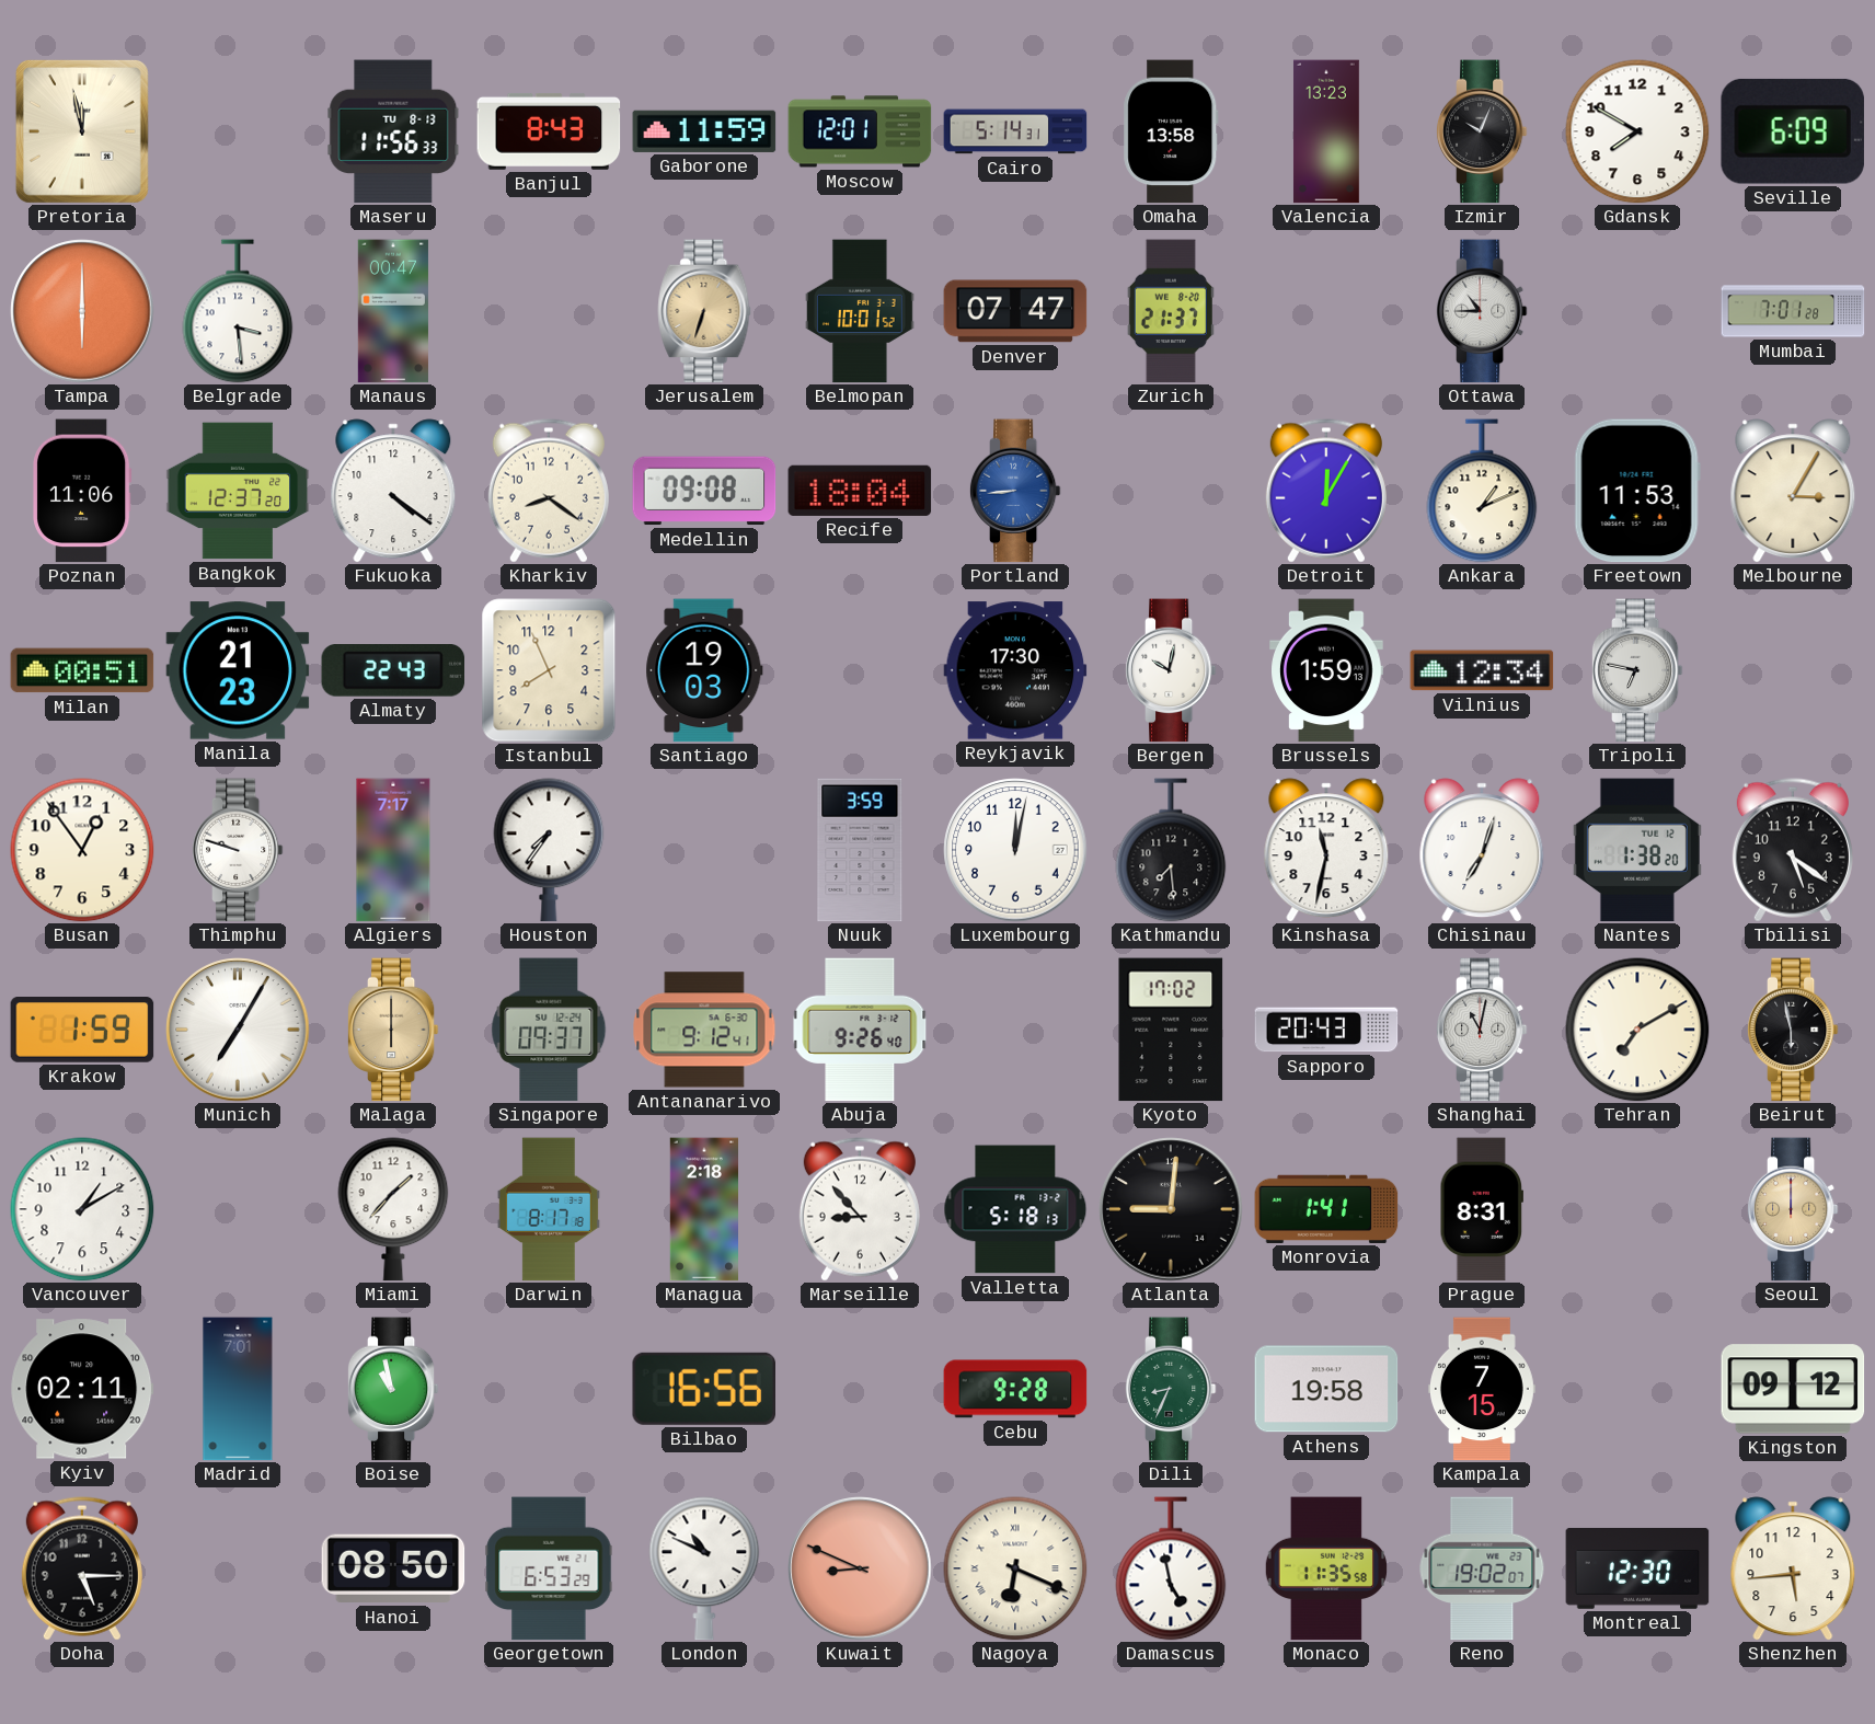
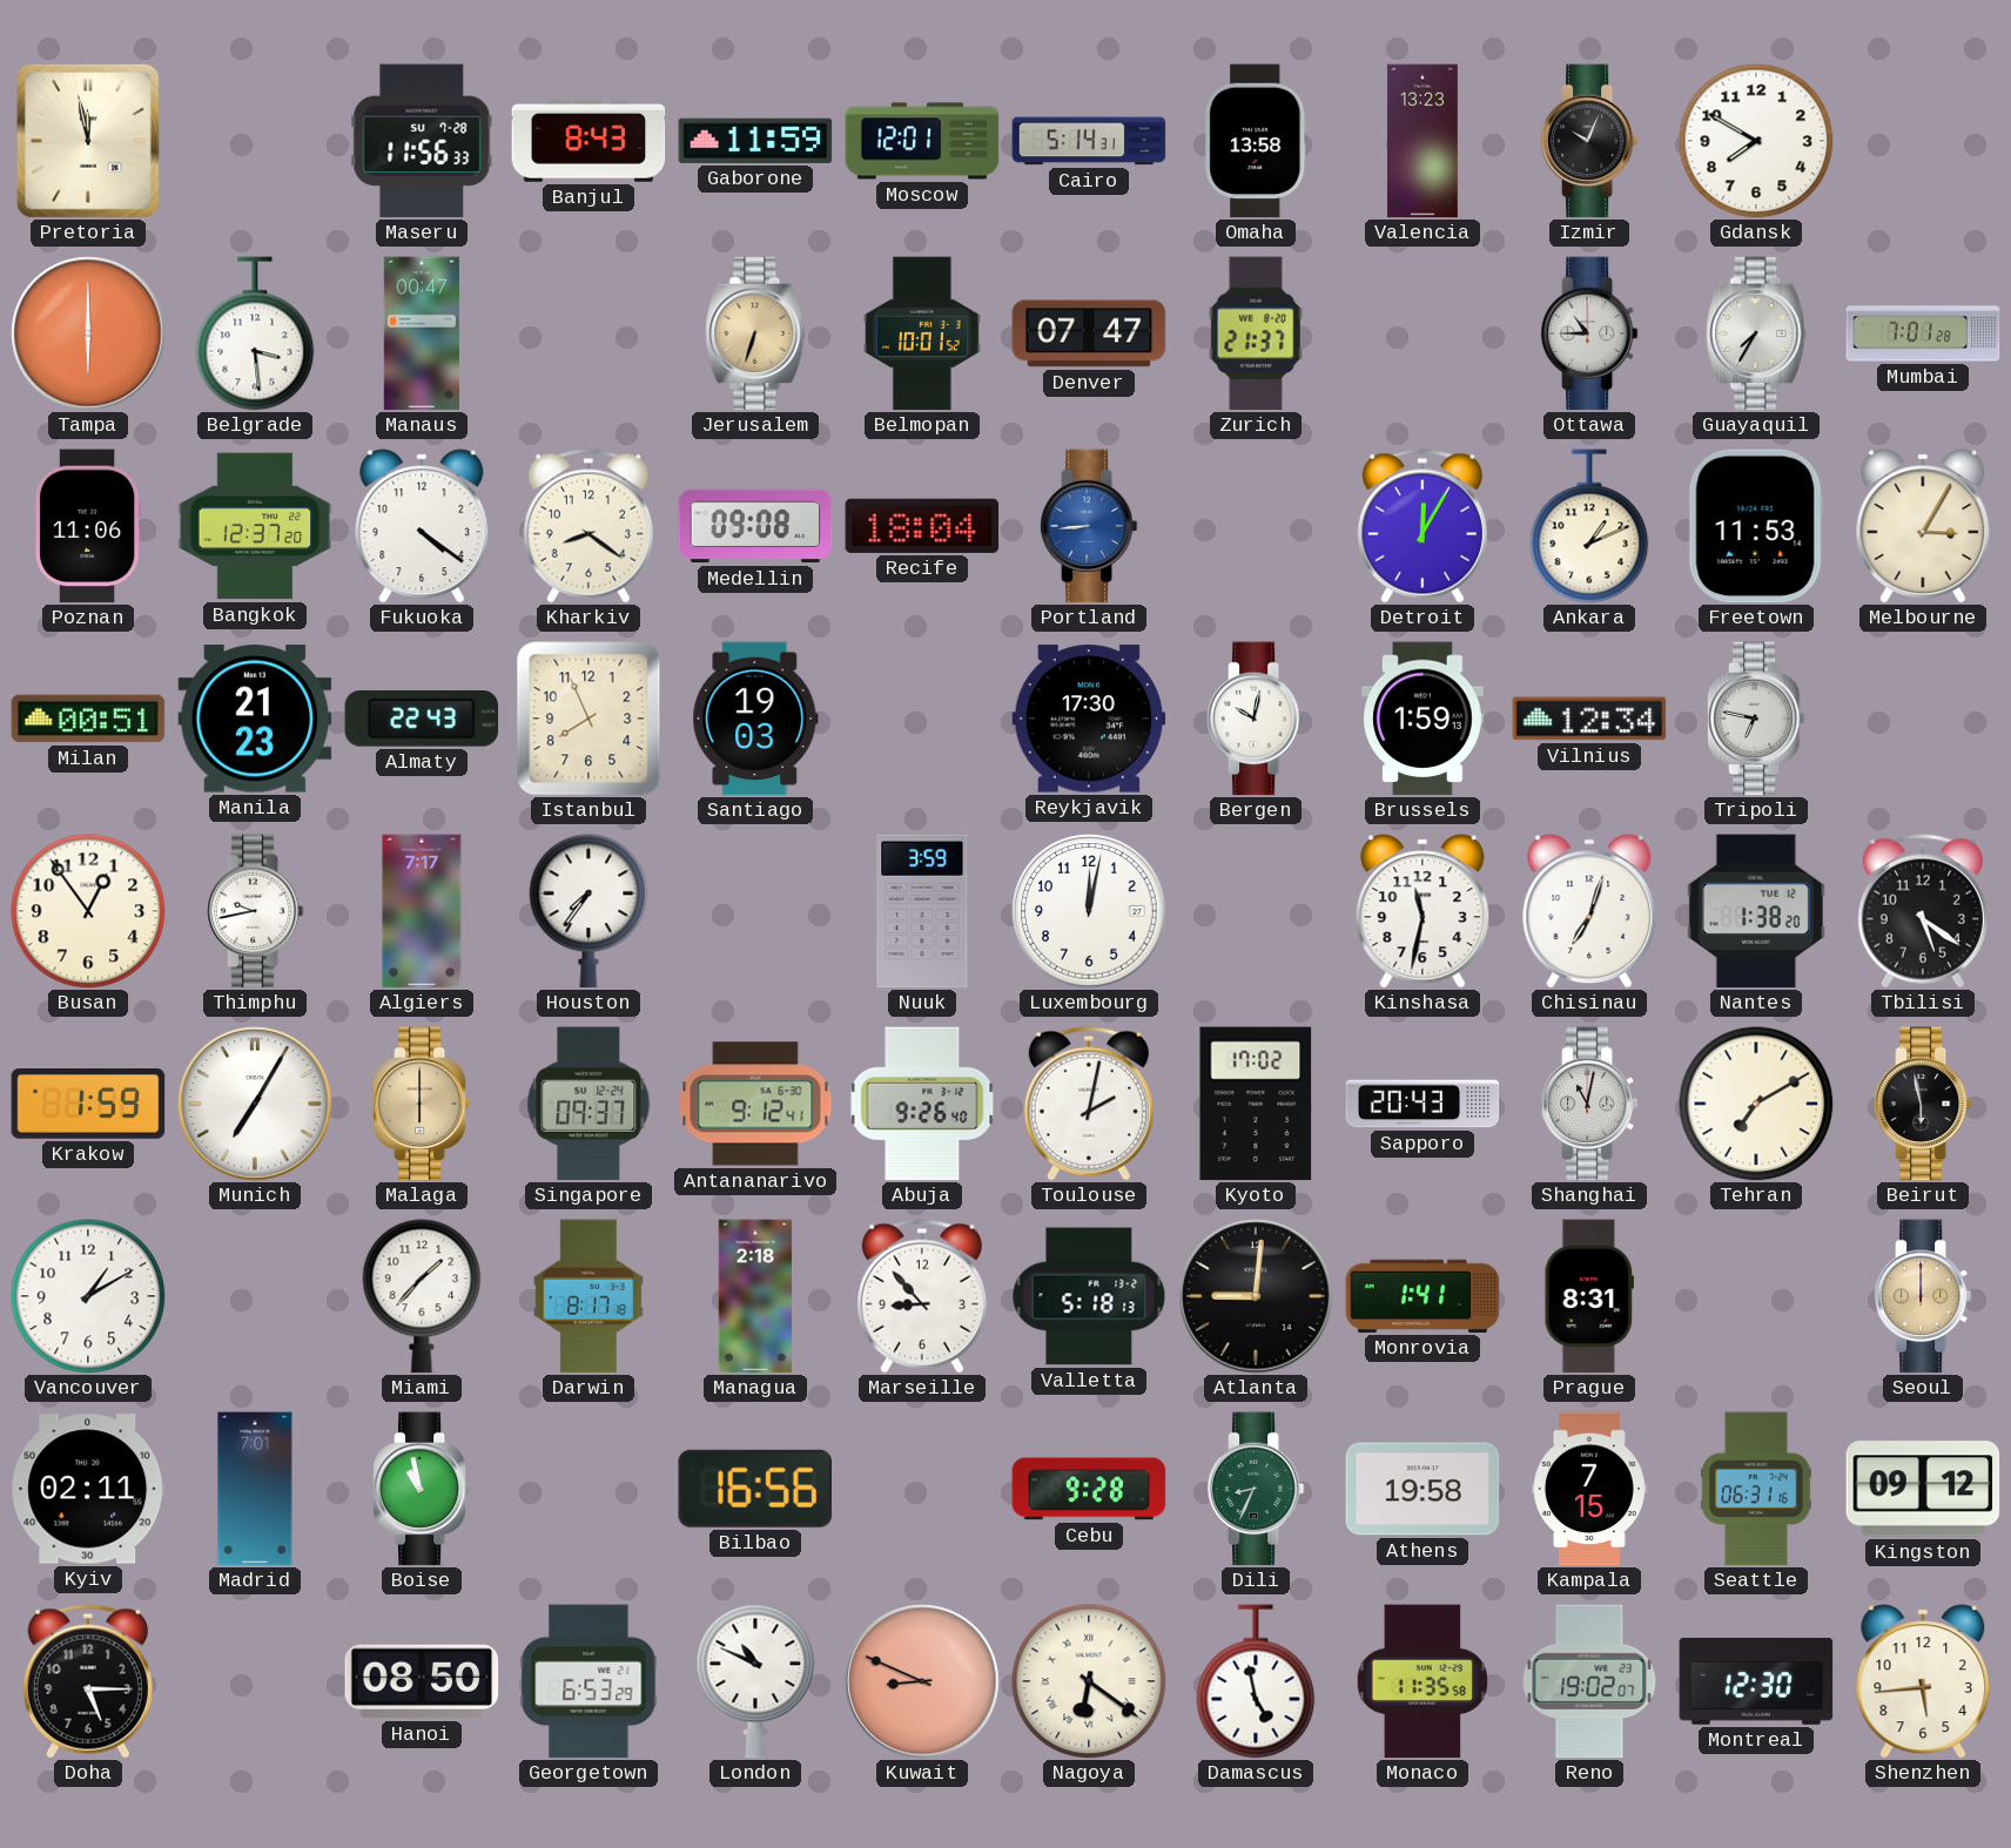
Maseru date: TU 8-13 -> SU 7-28 (422, 141)
Seville: 6:09 -> none (1793, 131)
Guayaquil: none -> 7:35 (1756, 333)
Thimphu: 9:48 -> 9:43 (255, 911)
Kathmandu: 7:29 -> none (1171, 850)
Toulouse: none -> 2:02 (1089, 1104)
Seattle: none -> 06:31 (1757, 1489)
Nagoya: 6:19 -> 6:21 (1089, 1681)
